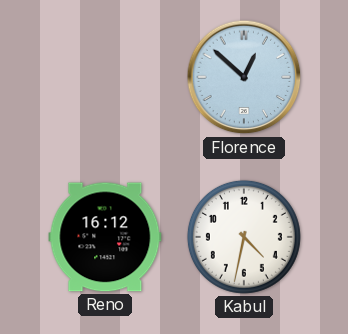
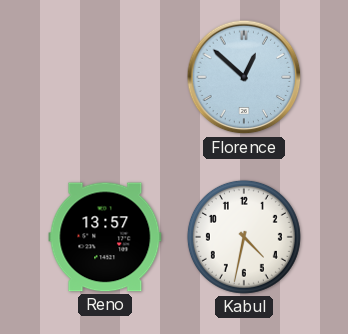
Reno: 16:12 -> 13:57 (105, 237)
